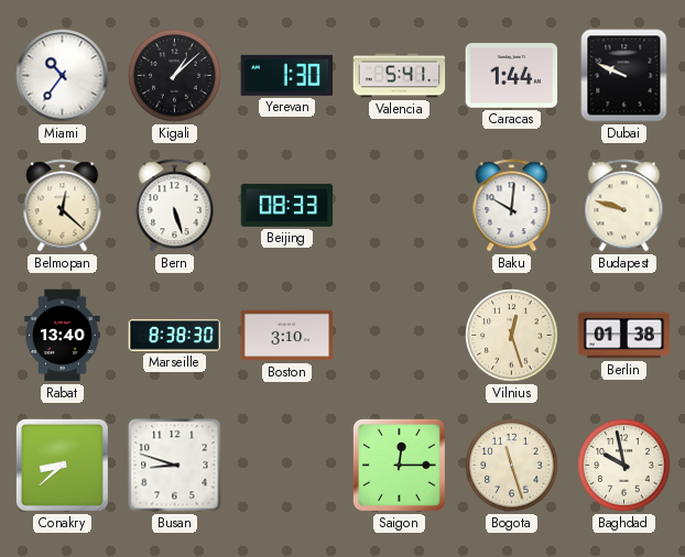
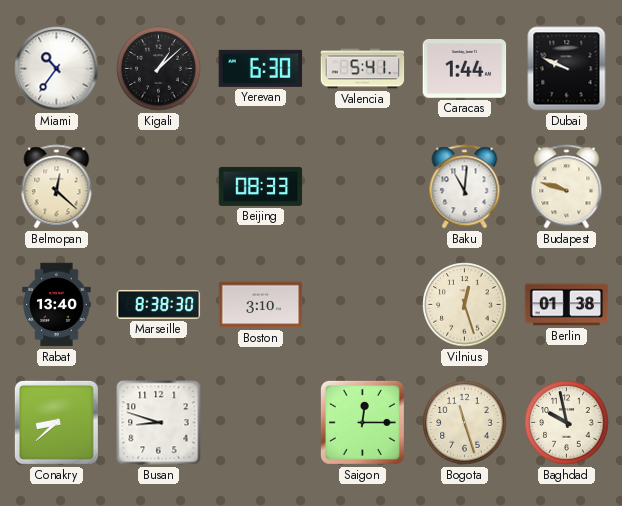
Yerevan: 1:30 -> 6:30 (261, 68)
Bern: 5:27 -> none (175, 206)
Baku: 10:01 -> 11:01 (465, 187)
